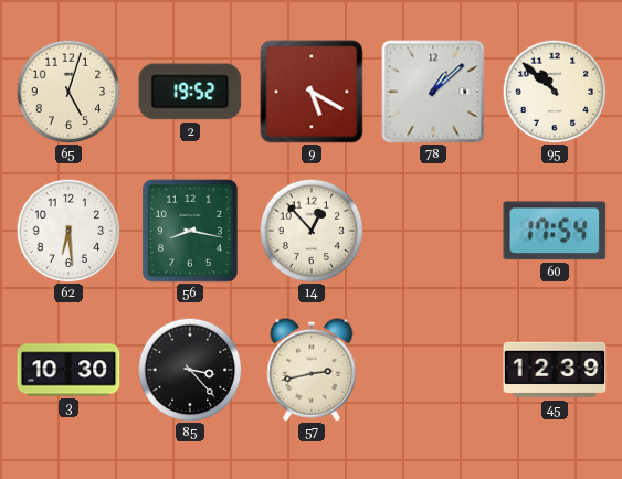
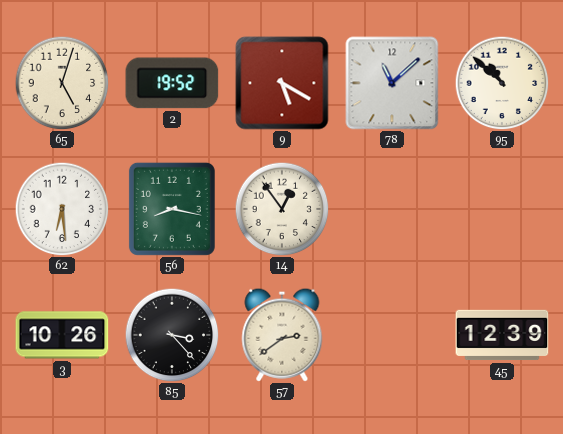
78: 1:08 -> 11:08 (392, 83)
14: 12:53 -> 12:54 (282, 209)
60: 17:54 -> none (555, 231)
3: 10:30 -> 10:26 (62, 335)
57: 2:43 -> 2:39 (282, 335)
